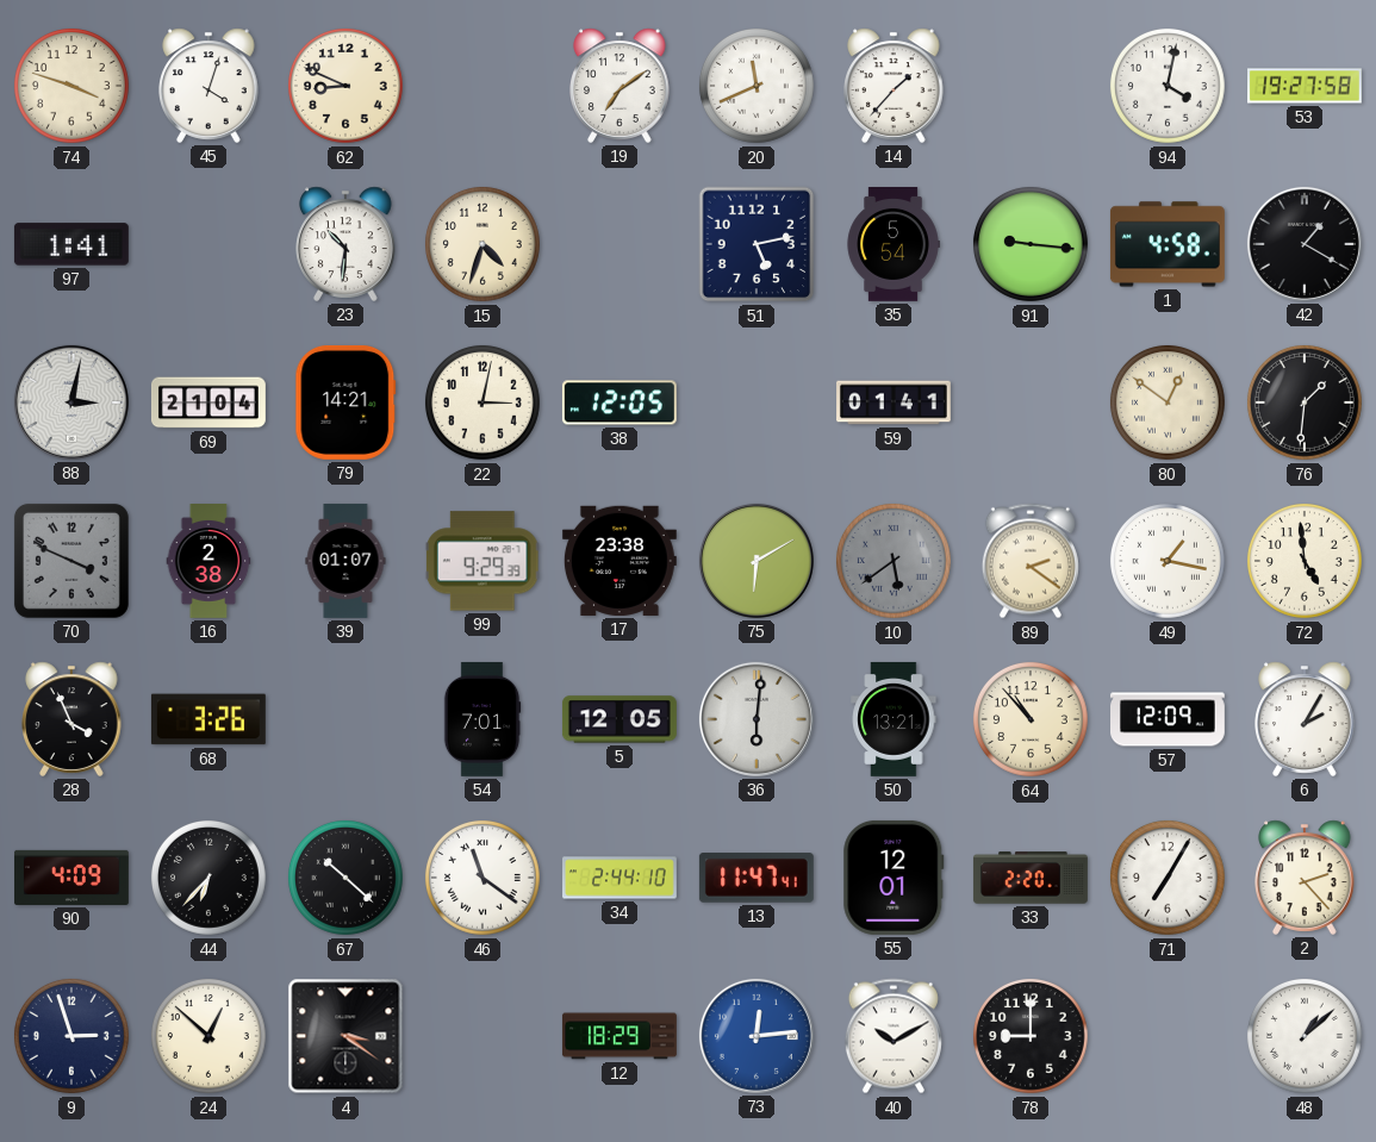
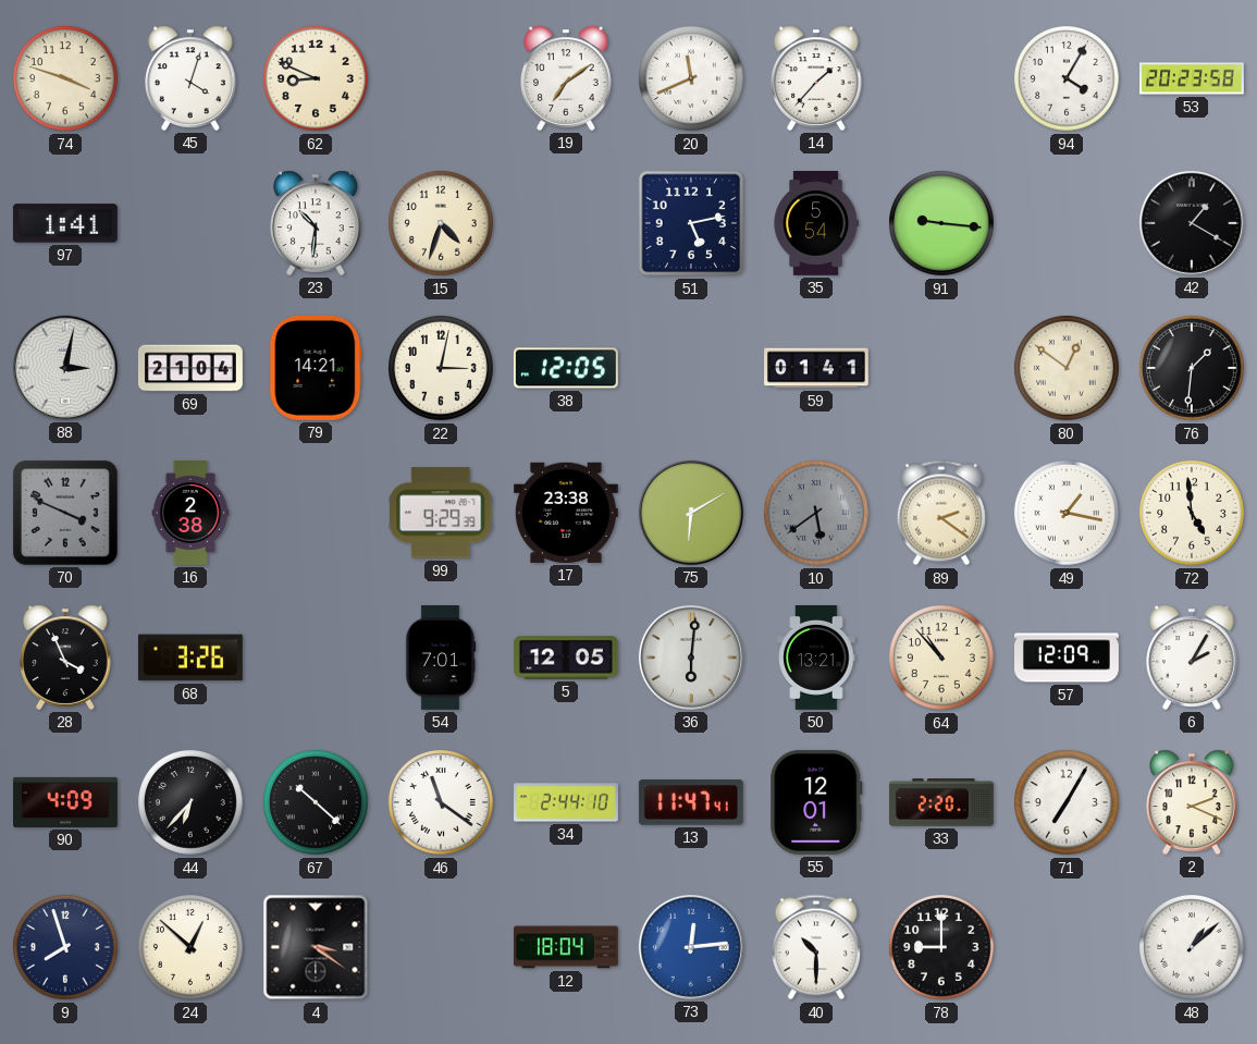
94: 4:02 -> 4:05 (1067, 78)
53: 19:27 -> 20:23 (1193, 78)
1: 4:58 -> none (1168, 244)
39: 01:07 -> none (345, 561)
2: 2:23 -> 2:19 (1192, 802)
9: 2:57 -> 7:57 (65, 947)
12: 18:29 -> 18:04 (566, 947)
40: 10:10 -> 10:30 (816, 947)
